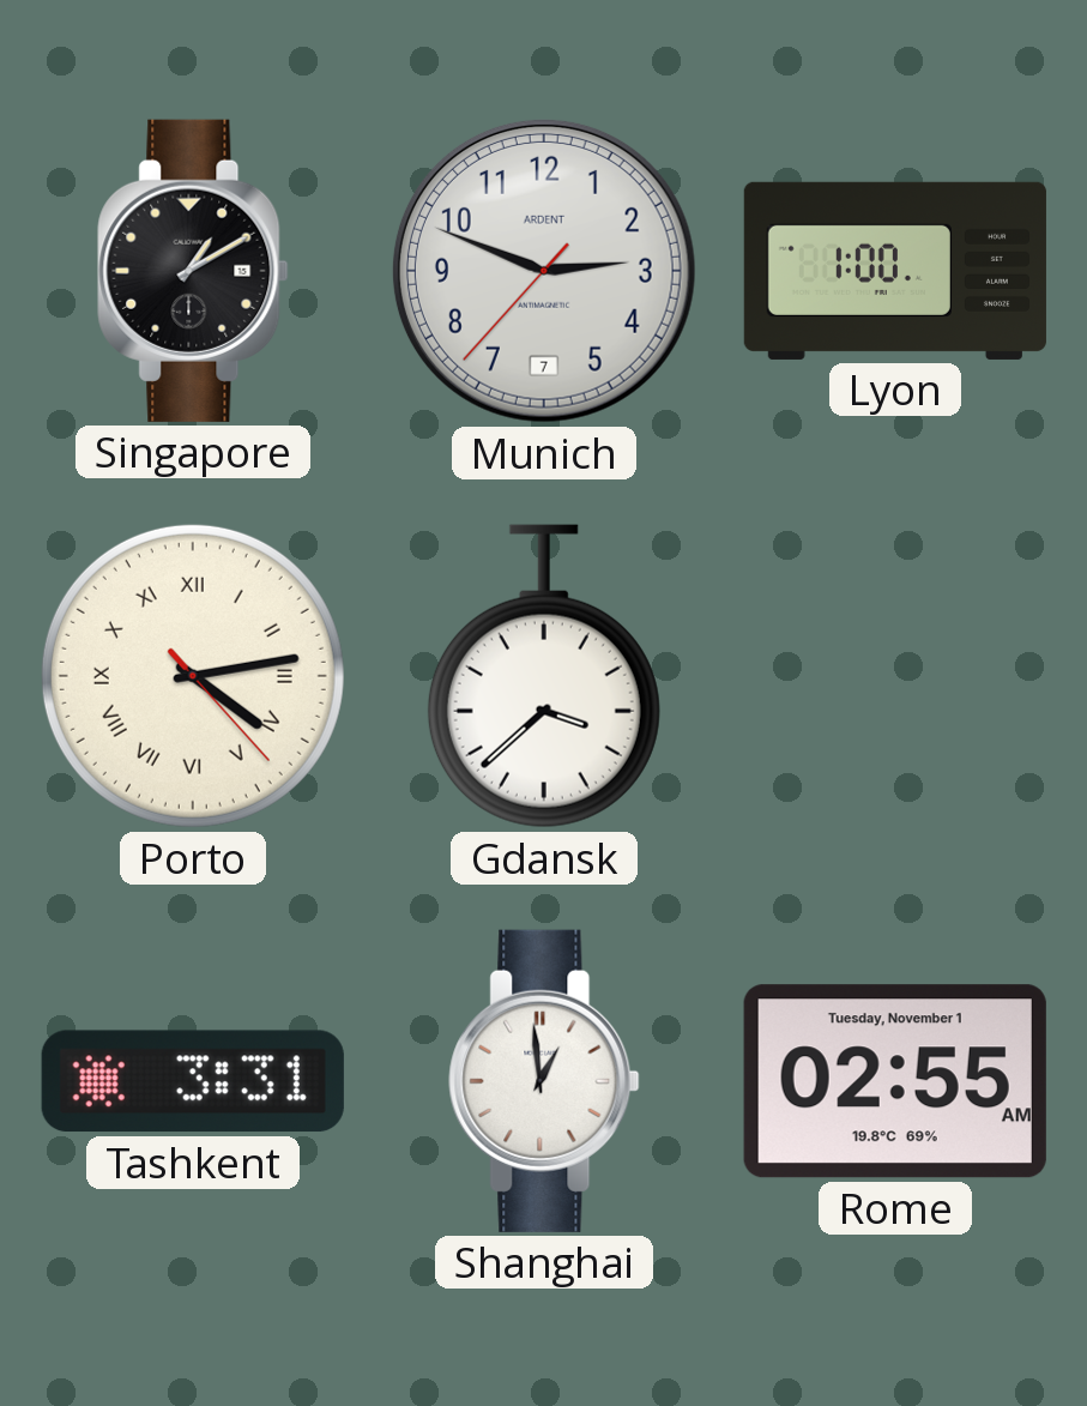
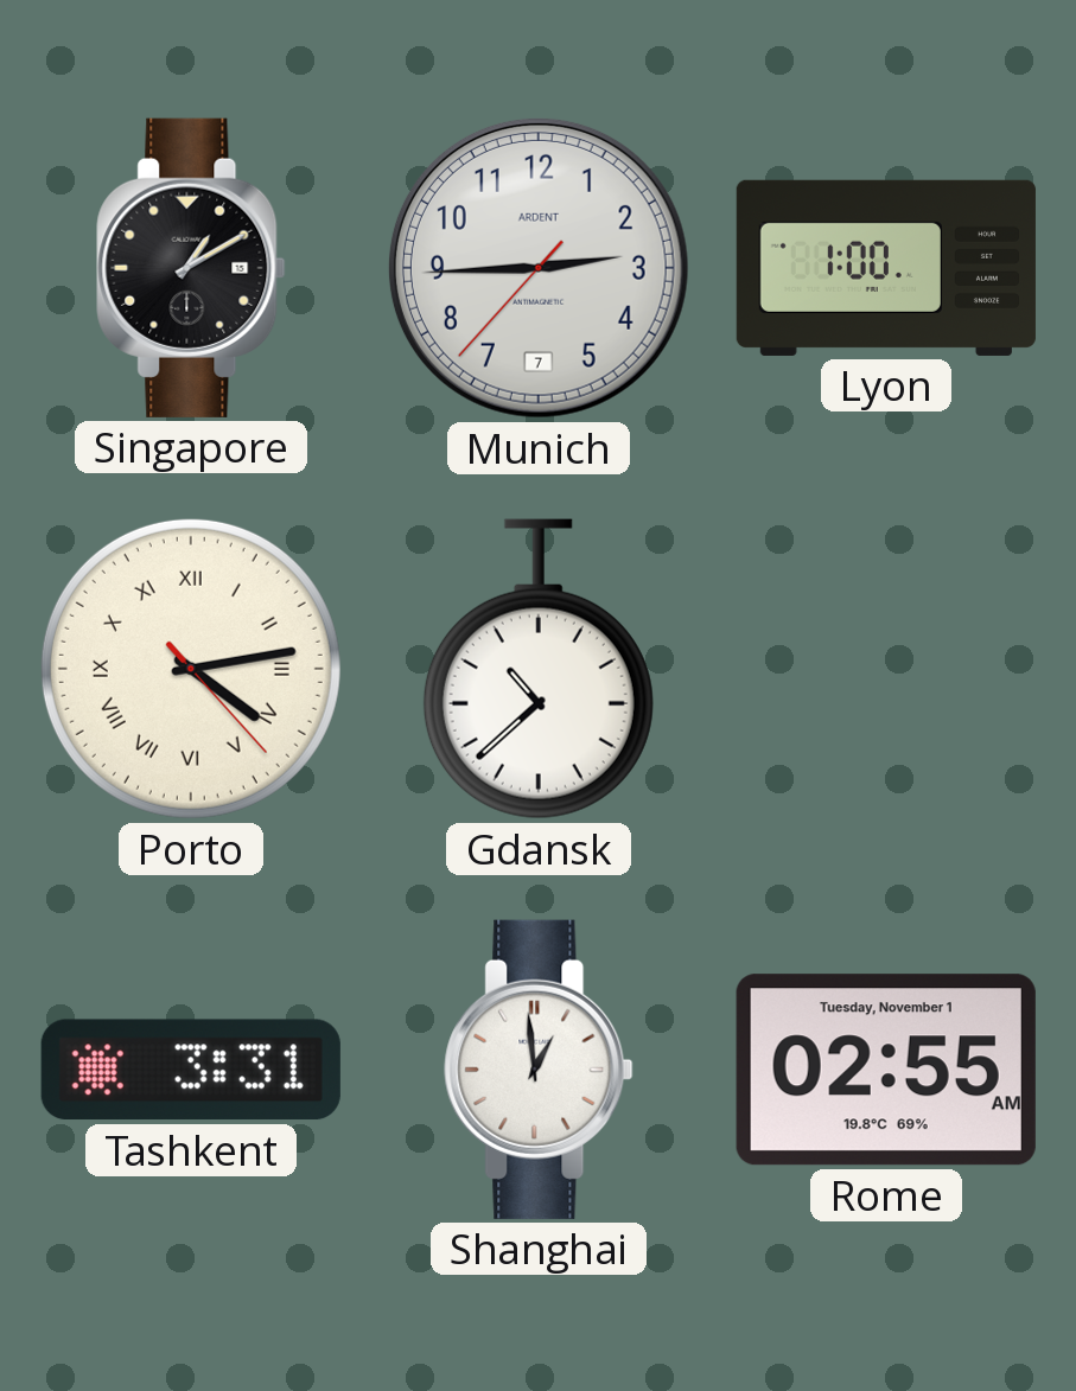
Munich: 2:48 -> 2:44 (539, 268)
Gdansk: 3:38 -> 10:38 (539, 669)
